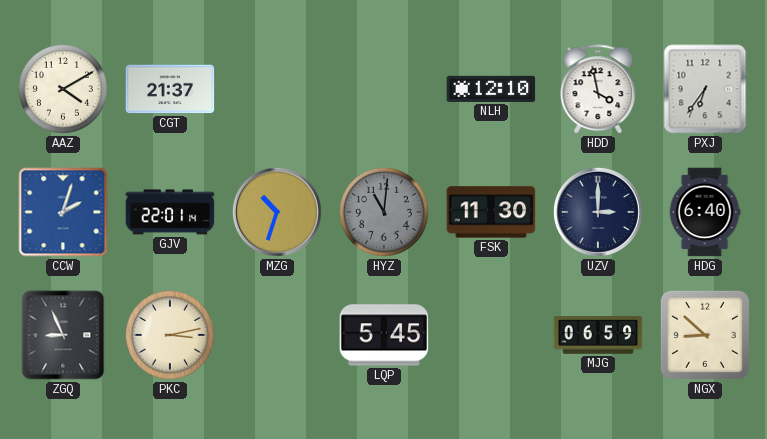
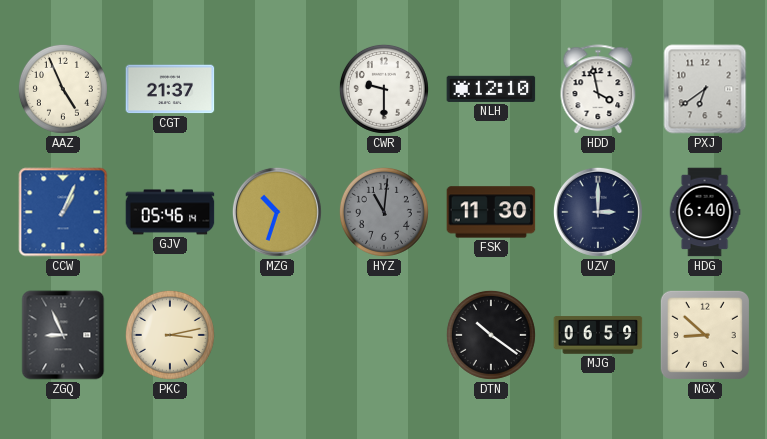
AAZ: 4:10 -> 4:56 (63, 89)
CWR: none -> 9:30 (384, 89)
PXJ: 6:36 -> 6:39 (705, 89)
CCW: 2:03 -> 1:04 (63, 212)
GJV: 22:01 -> 05:46 (170, 212)
LQP: 5:45 -> none (384, 335)
DTN: none -> 10:21 (491, 335)
